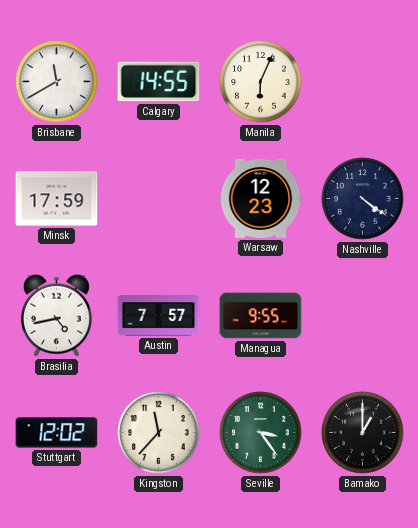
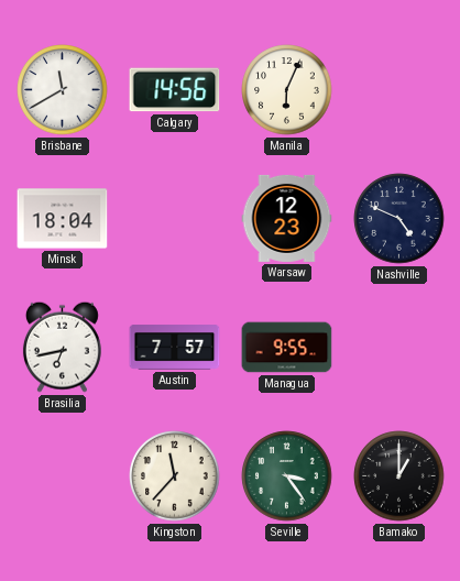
Calgary: 14:55 -> 14:56 (175, 90)
Minsk: 17:59 -> 18:04 (63, 219)
Nashville: 4:21 -> 4:49 (399, 219)
Brasilia: 4:43 -> 6:43 (62, 347)
Stuttgart: 12:02 -> none (57, 433)
